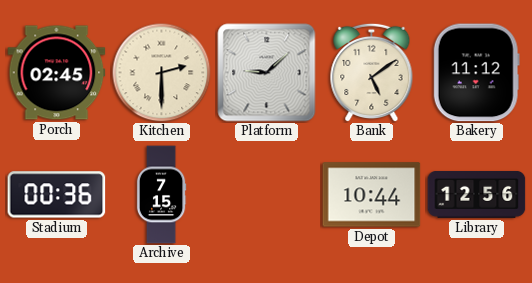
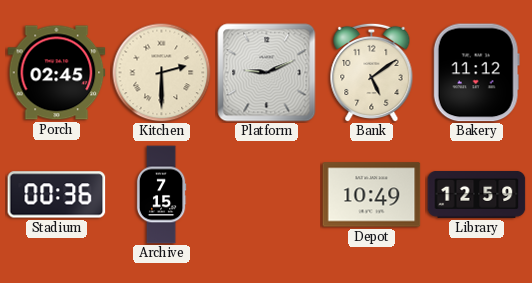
Platform: 9:08 -> 9:11 (267, 73)
Depot: 10:44 -> 10:49 (372, 195)
Library: 12:56 -> 12:59 (477, 194)
